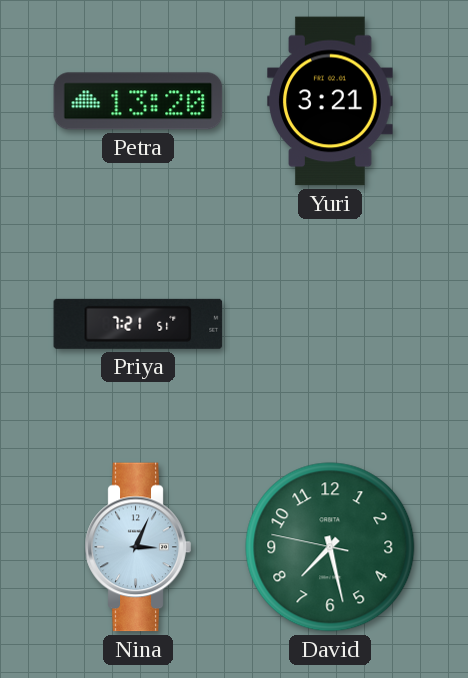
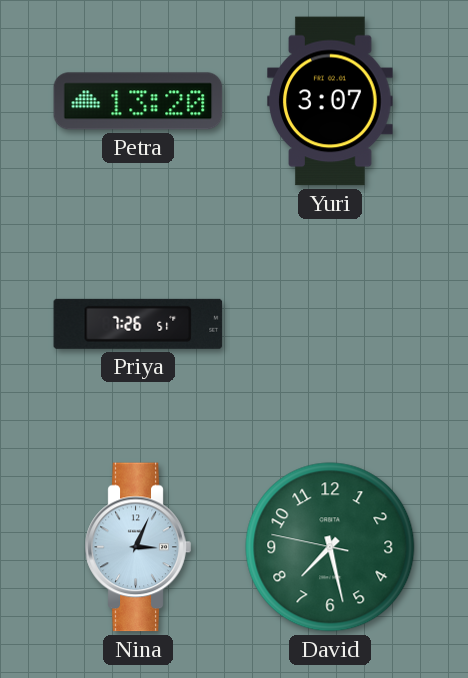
Yuri: 3:21 -> 3:07 (330, 101)
Priya: 7:21 -> 7:26 (138, 324)
